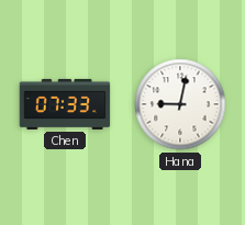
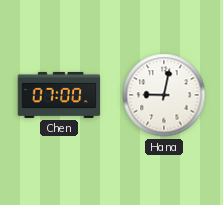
Chen: 07:33 -> 07:00 (59, 95)
